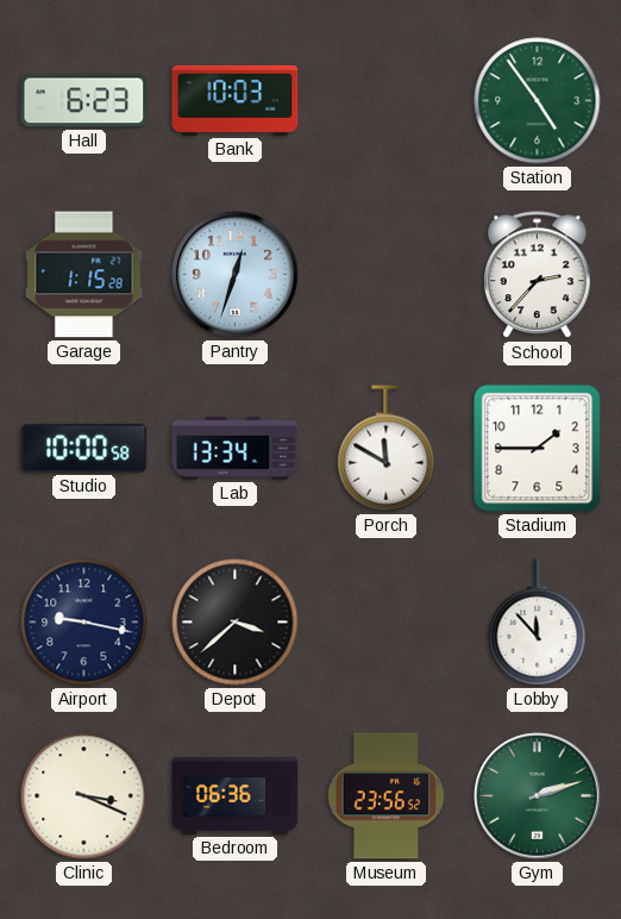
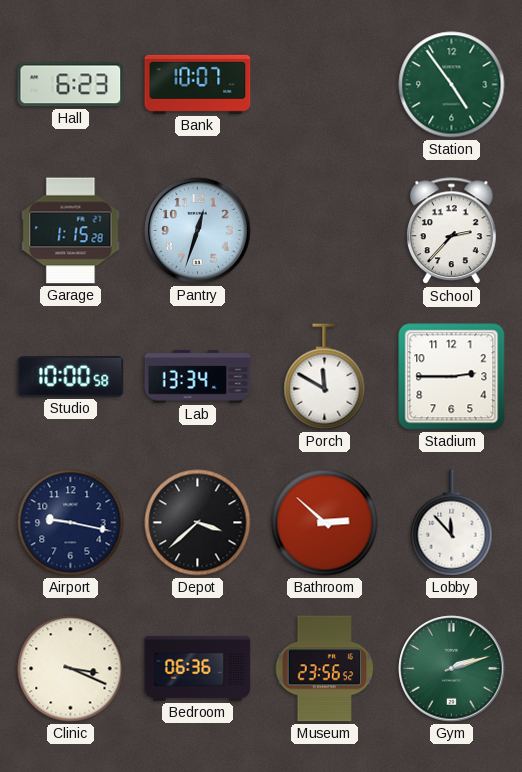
Bank: 10:03 -> 10:07 (198, 84)
Stadium: 1:45 -> 2:45 (452, 377)
Bathroom: none -> 2:52 (325, 523)
